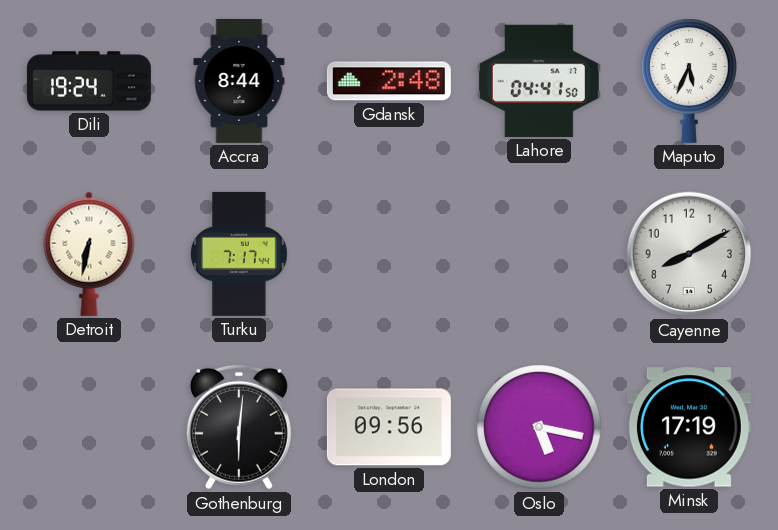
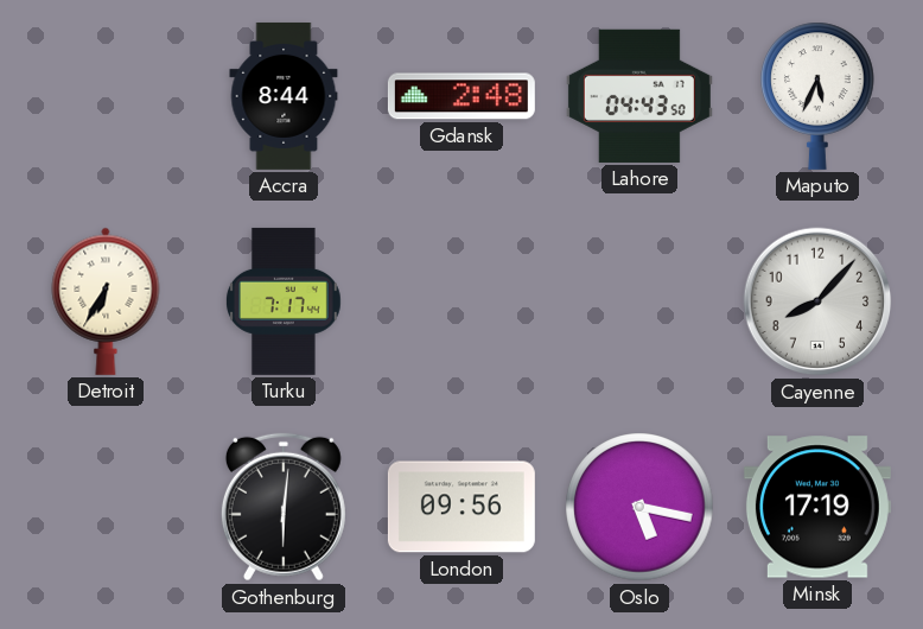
Dili: 19:24 -> none (89, 81)
Lahore: 04:41 -> 04:43 (639, 96)
Detroit: 6:32 -> 6:35 (106, 301)
Cayenne: 8:10 -> 8:07 (817, 301)
